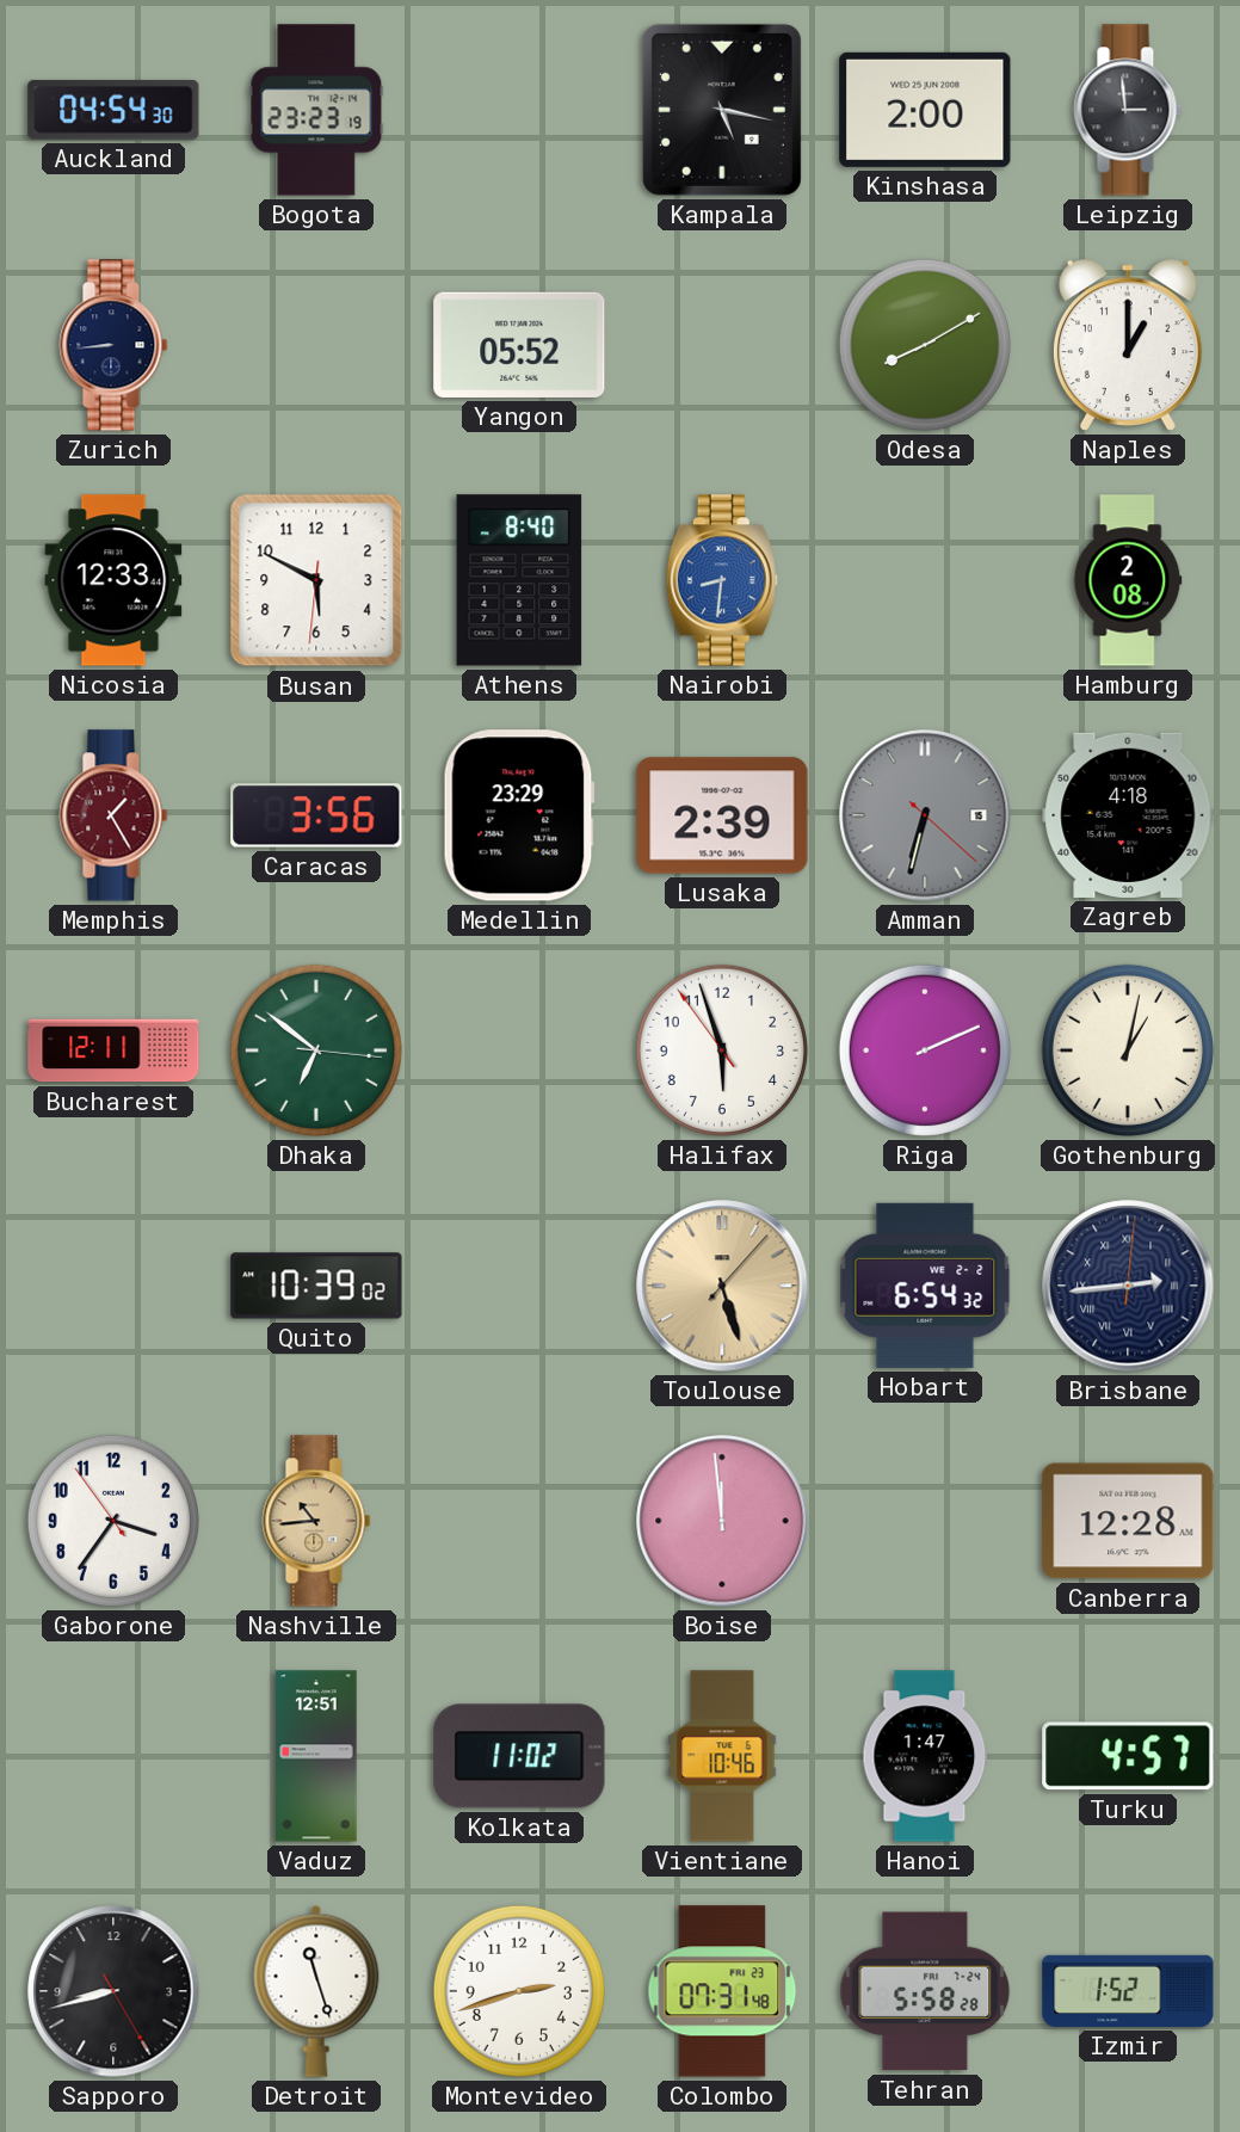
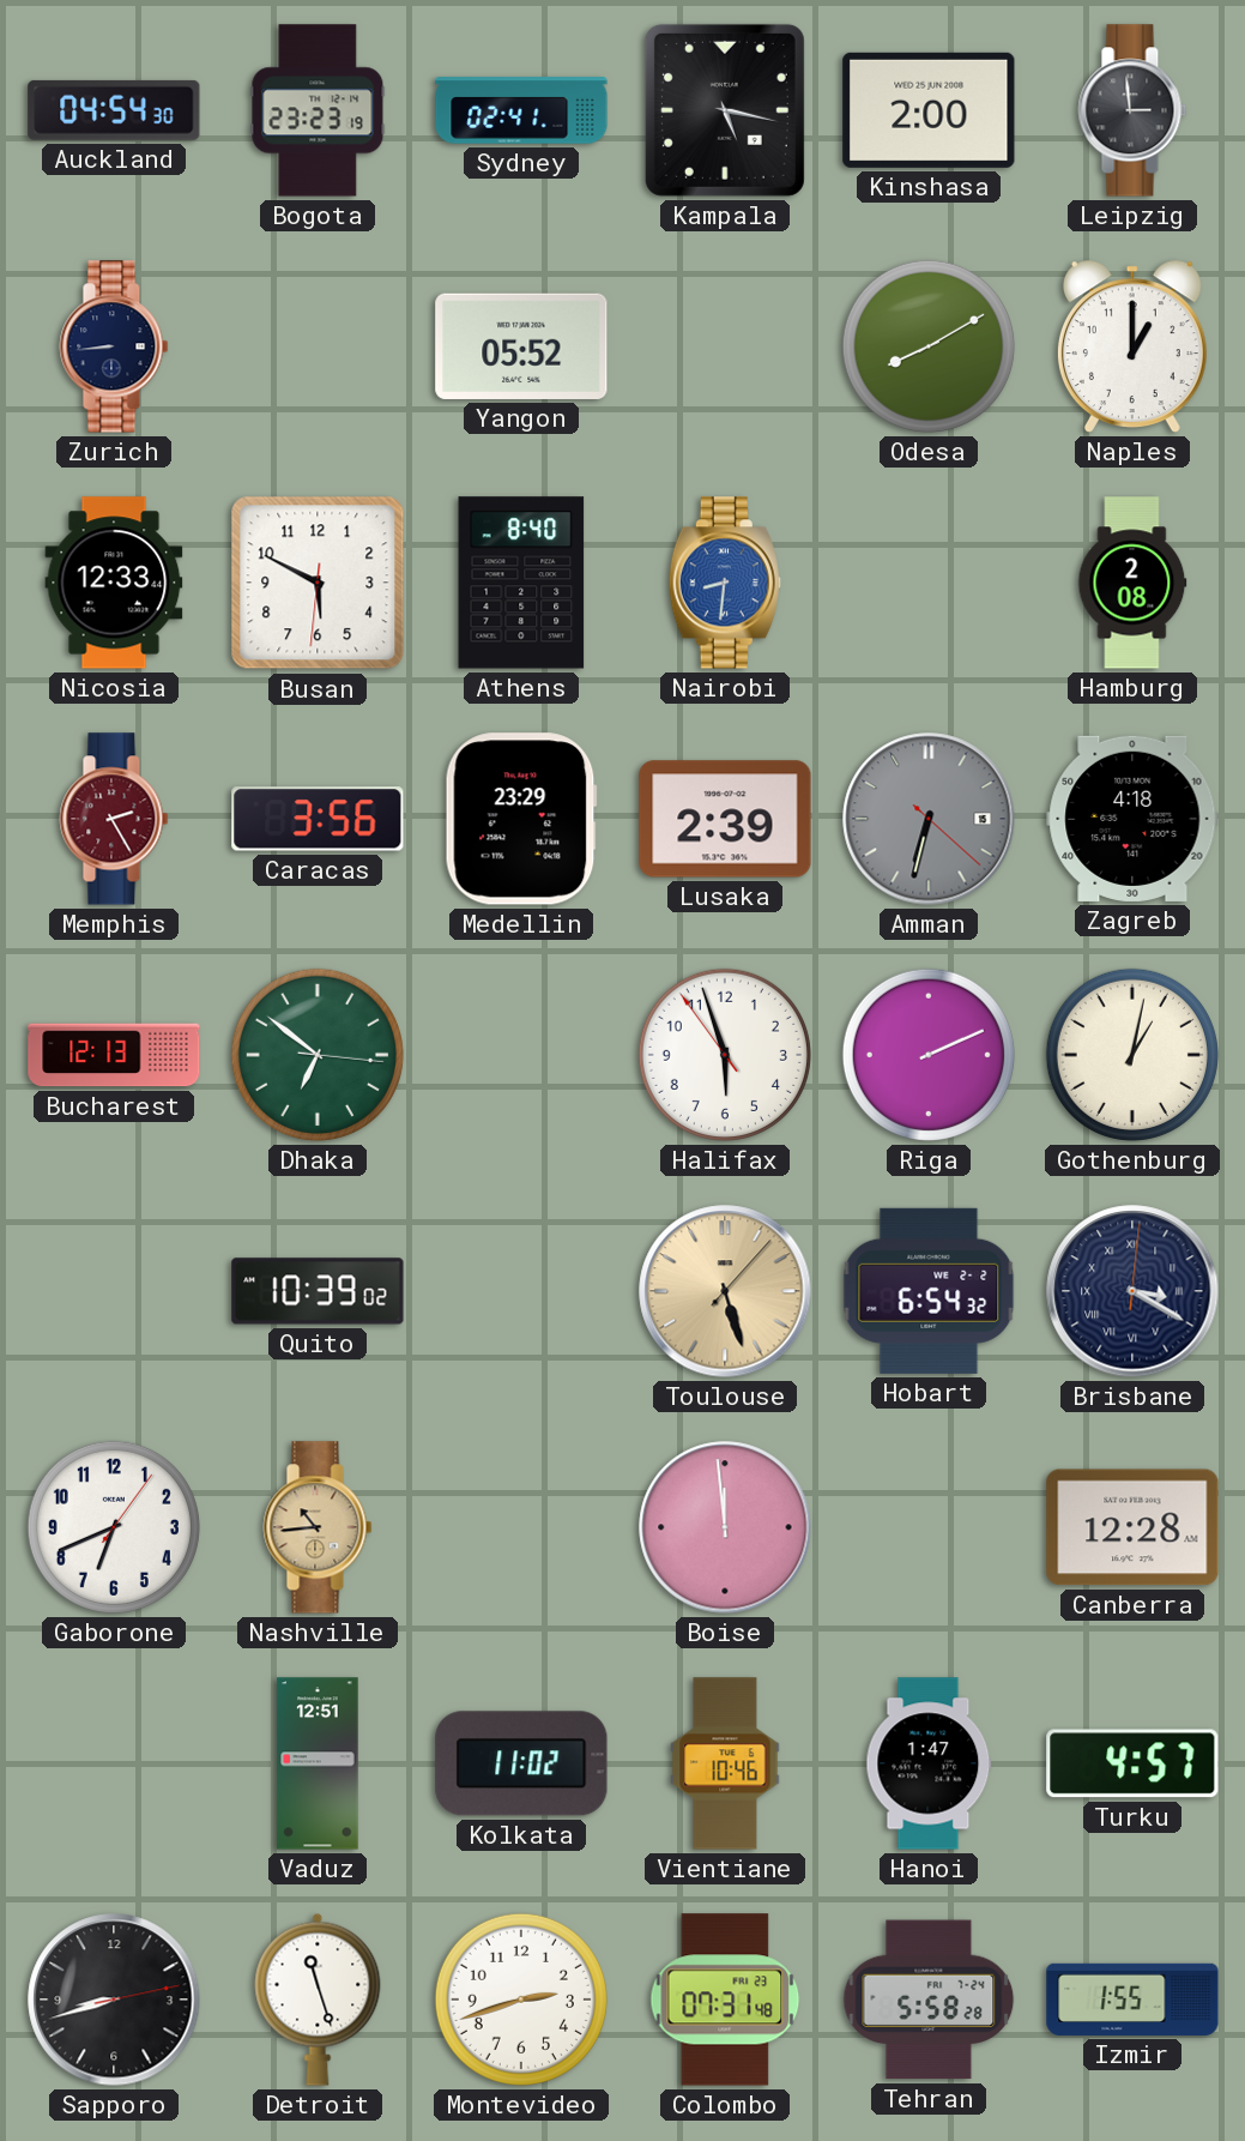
Sydney: none -> 02:41 (521, 110)
Memphis: 1:25 -> 2:25 (114, 819)
Bucharest: 12:11 -> 12:13 (114, 1055)
Brisbane: 2:44 -> 3:20 (1132, 1291)
Gaborone: 3:35 -> 6:41 (114, 1527)
Sapporo: 8:42:25 -> 8:42:13 (114, 2000)
Izmir: 1:52 -> 1:55 (1132, 2000)
